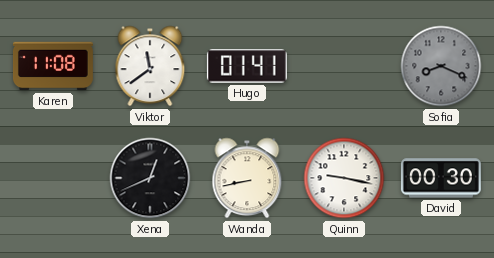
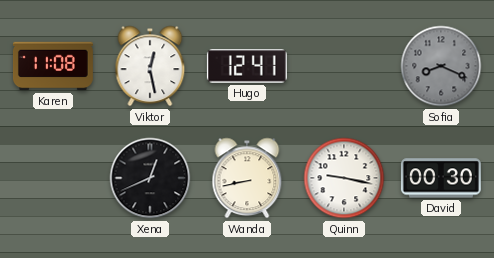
Viktor: 11:39 -> 12:28 (150, 66)
Hugo: 01:41 -> 12:41 (247, 66)
